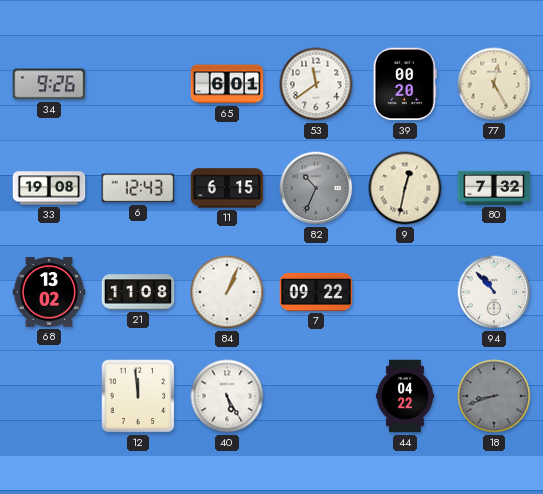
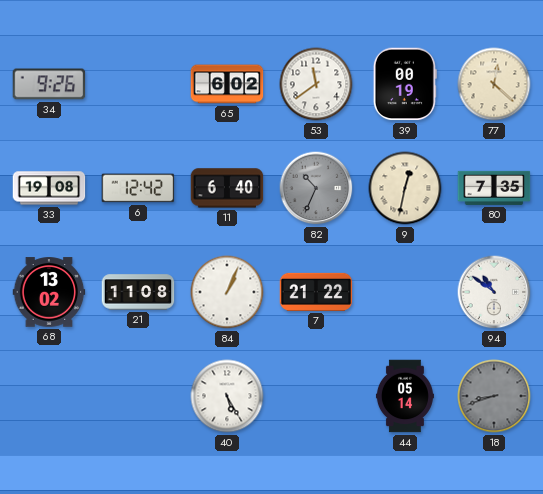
65: 6:01 -> 6:02 (227, 84)
39: 00:20 -> 00:19 (405, 84)
77: 12:25 -> 12:22 (494, 84)
6: 12:43 -> 12:42 (138, 188)
11: 6:15 -> 6:40 (227, 188)
80: 7:32 -> 7:35 (494, 188)
7: 09:22 -> 21:22 (316, 292)
94: 10:53 -> 10:51 (494, 292)
12: 11:59 -> none (138, 396)
44: 04:22 -> 05:14 (405, 396)
